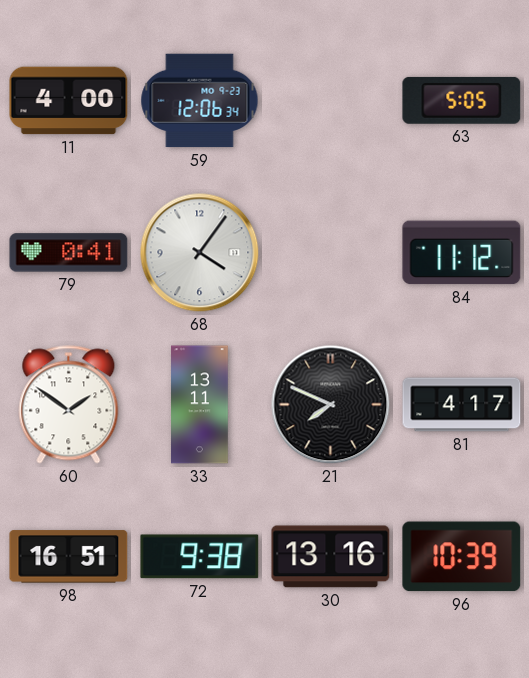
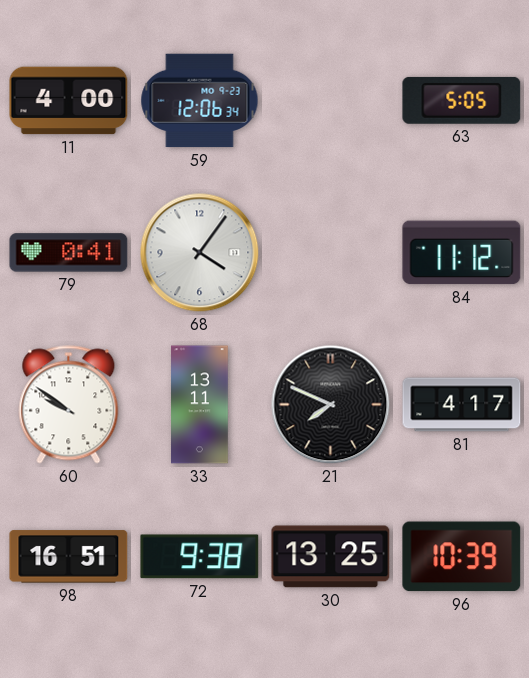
60: 1:51 -> 9:51 (69, 405)
30: 13:16 -> 13:25 (331, 557)
